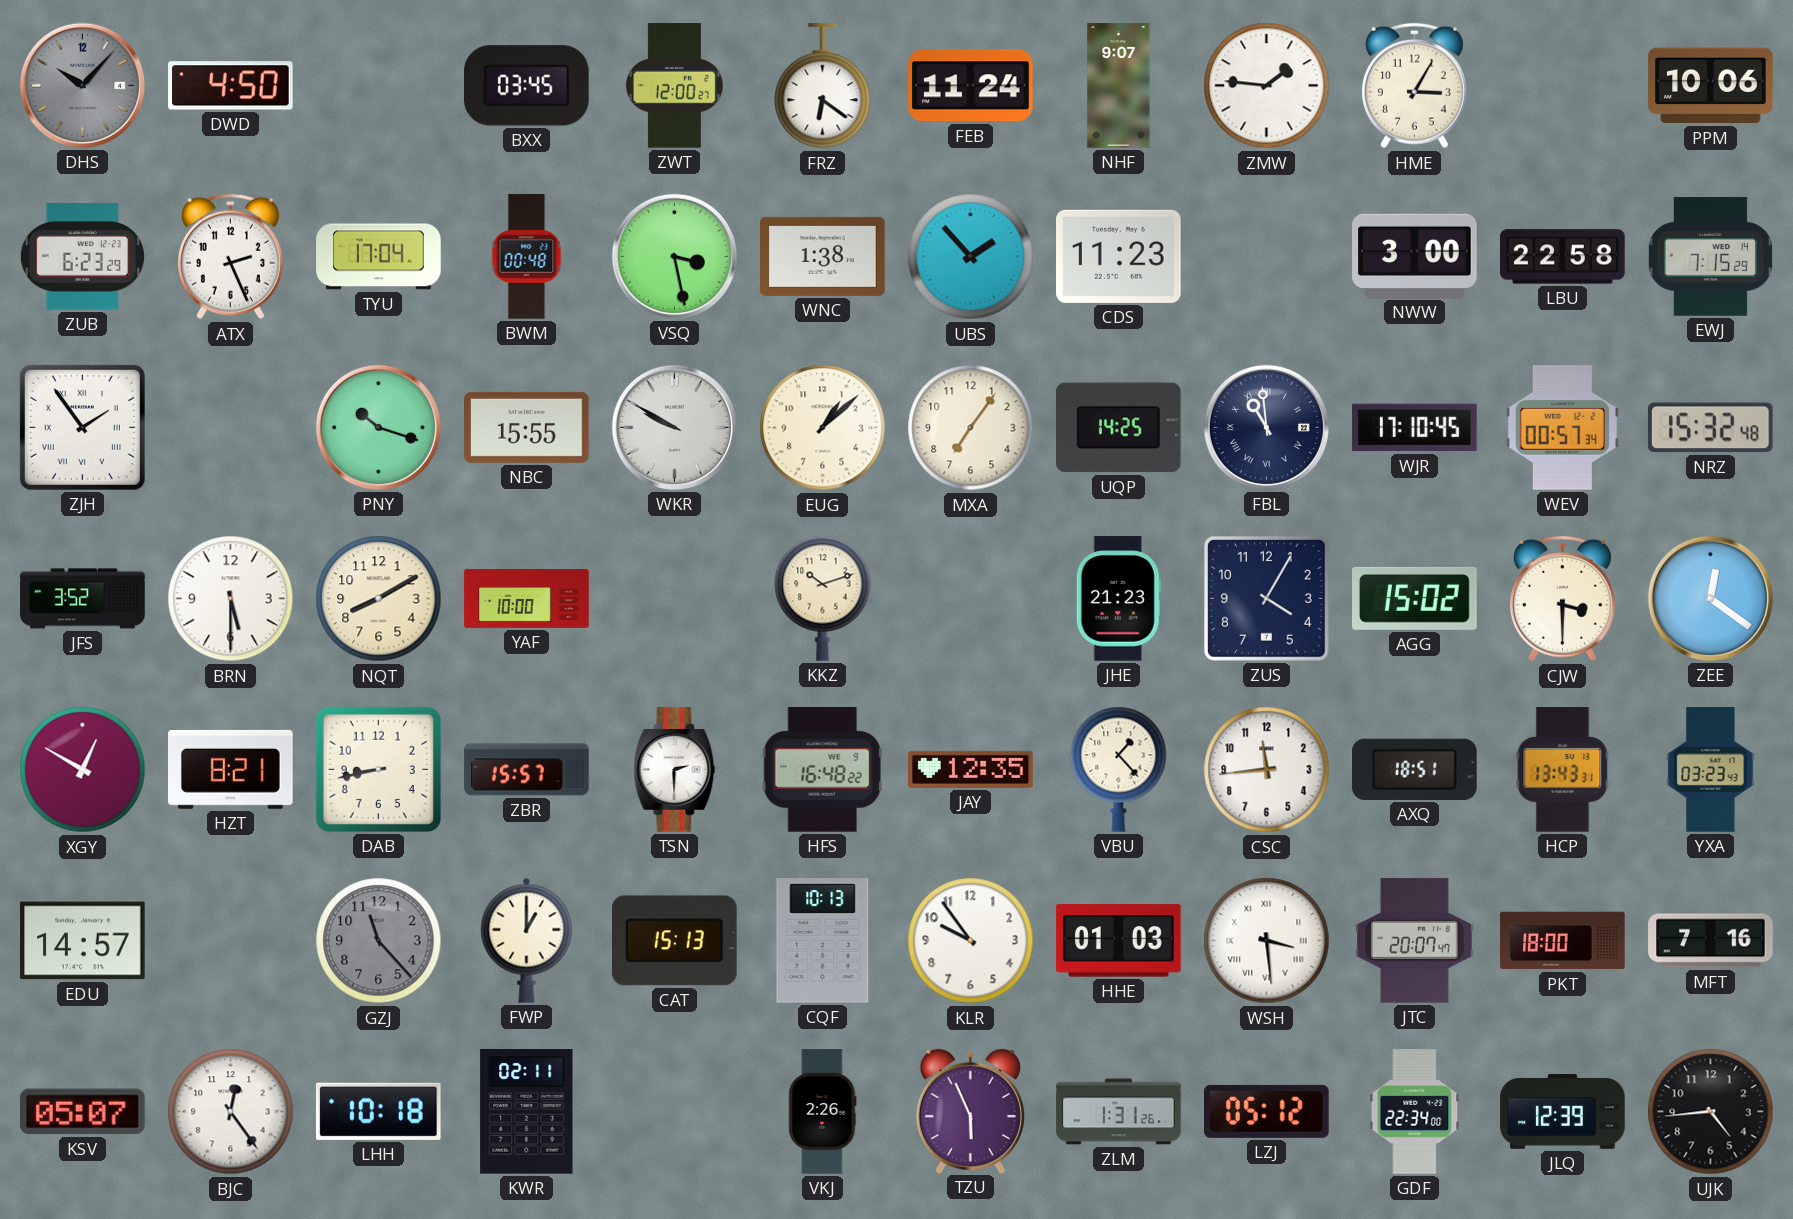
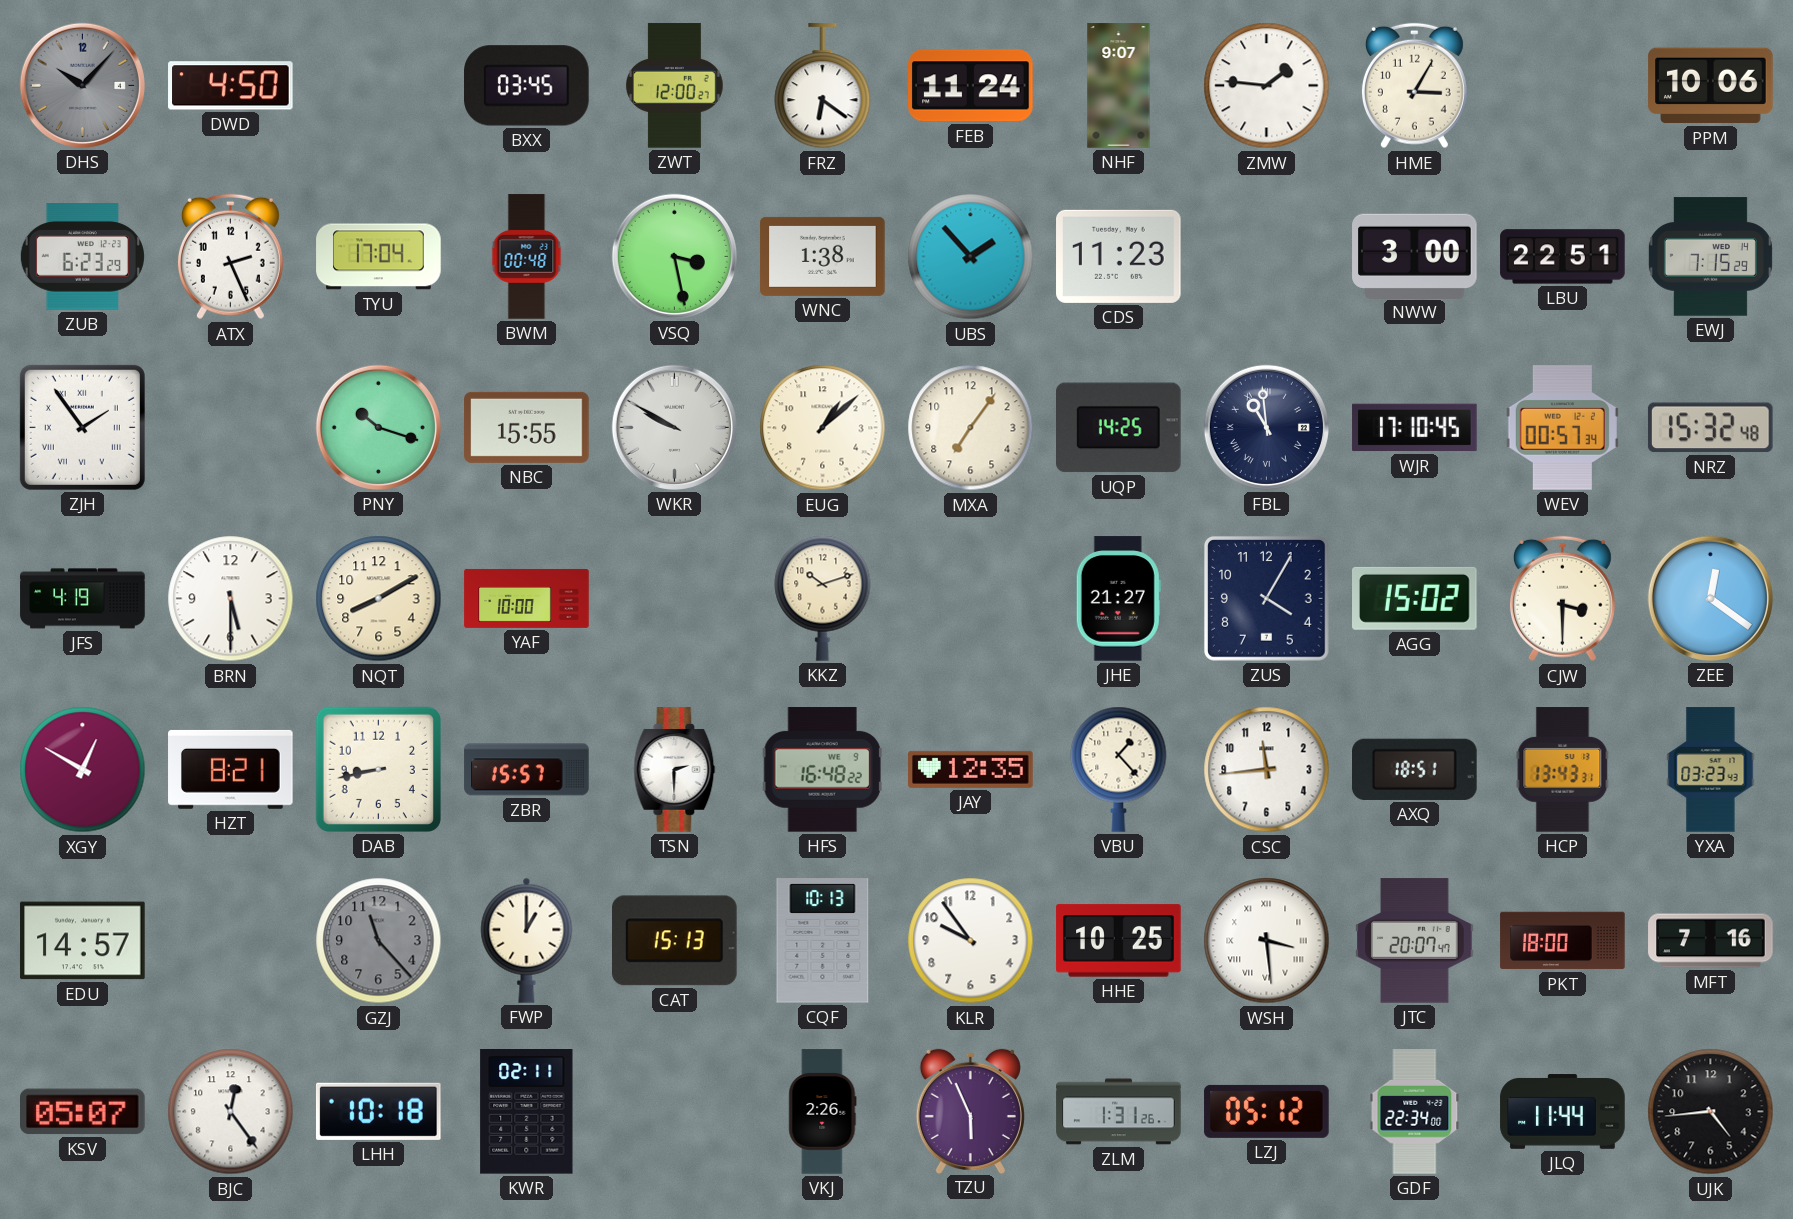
LBU: 22:58 -> 22:51 (1563, 257)
JFS: 3:52 -> 4:19 (83, 599)
JHE: 21:23 -> 21:27 (1118, 599)
HHE: 01:03 -> 10:25 (1119, 941)
JLQ: 12:39 -> 11:44 (1563, 1112)
